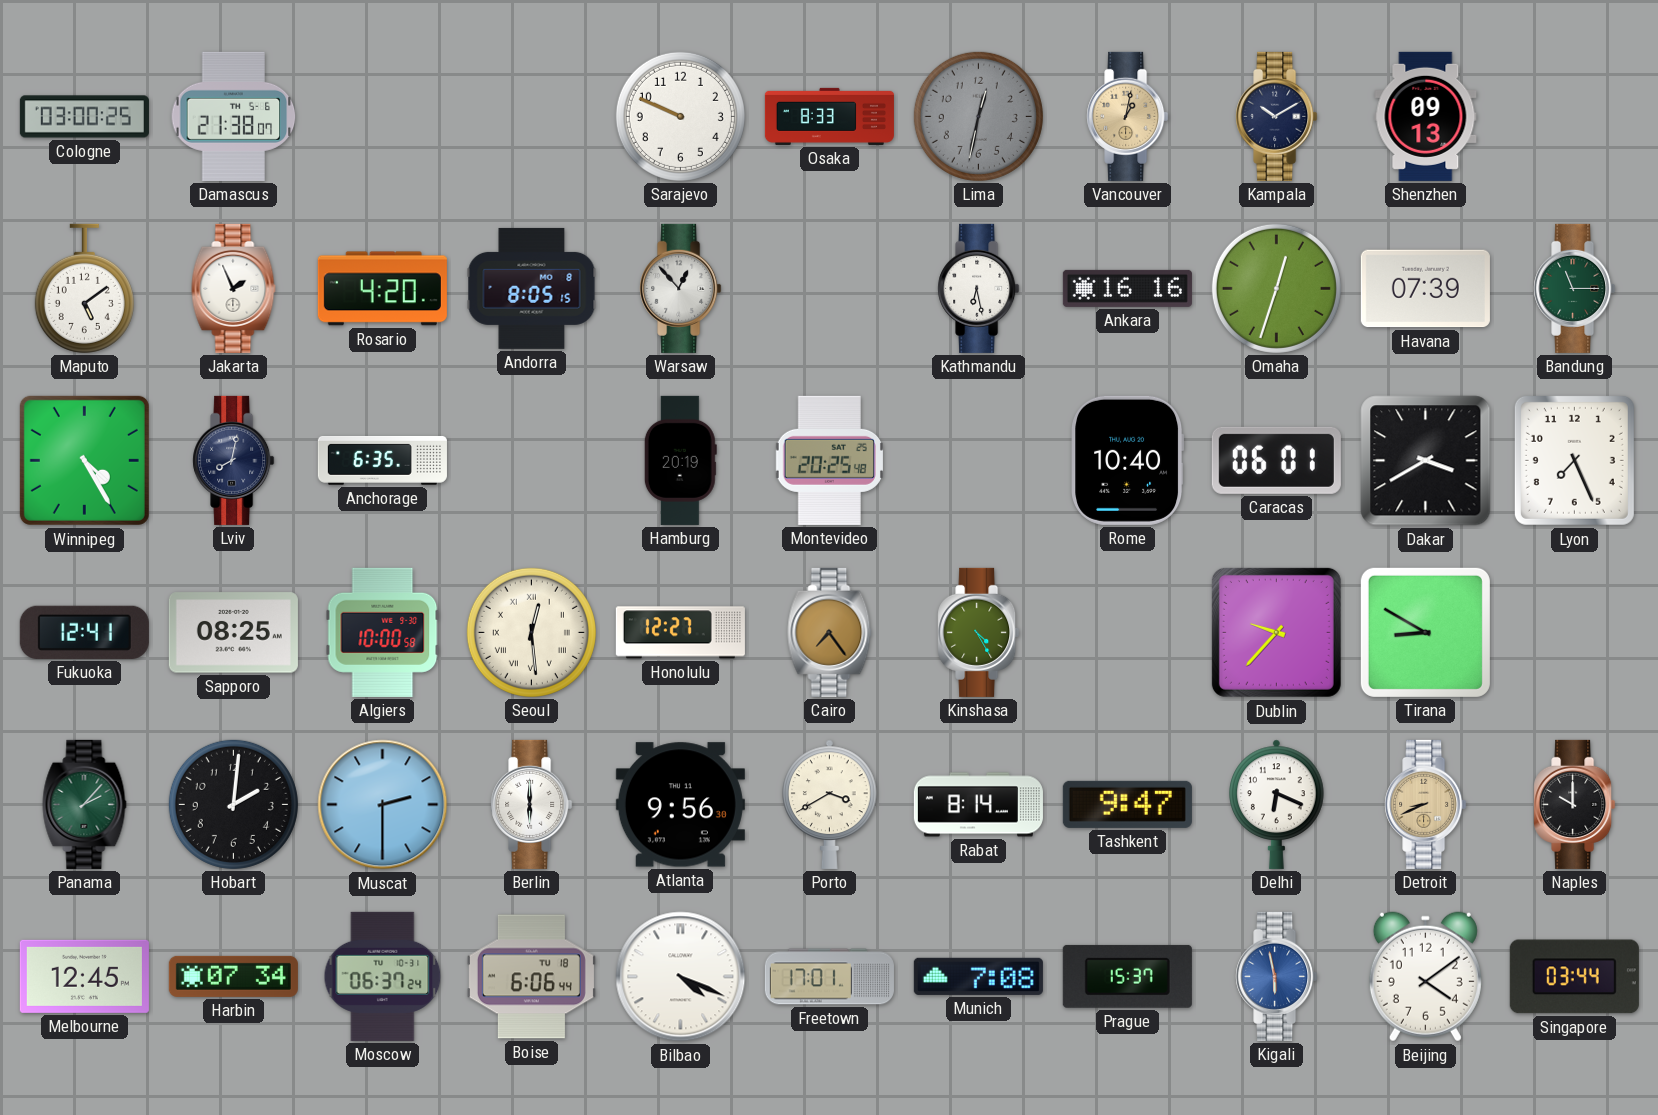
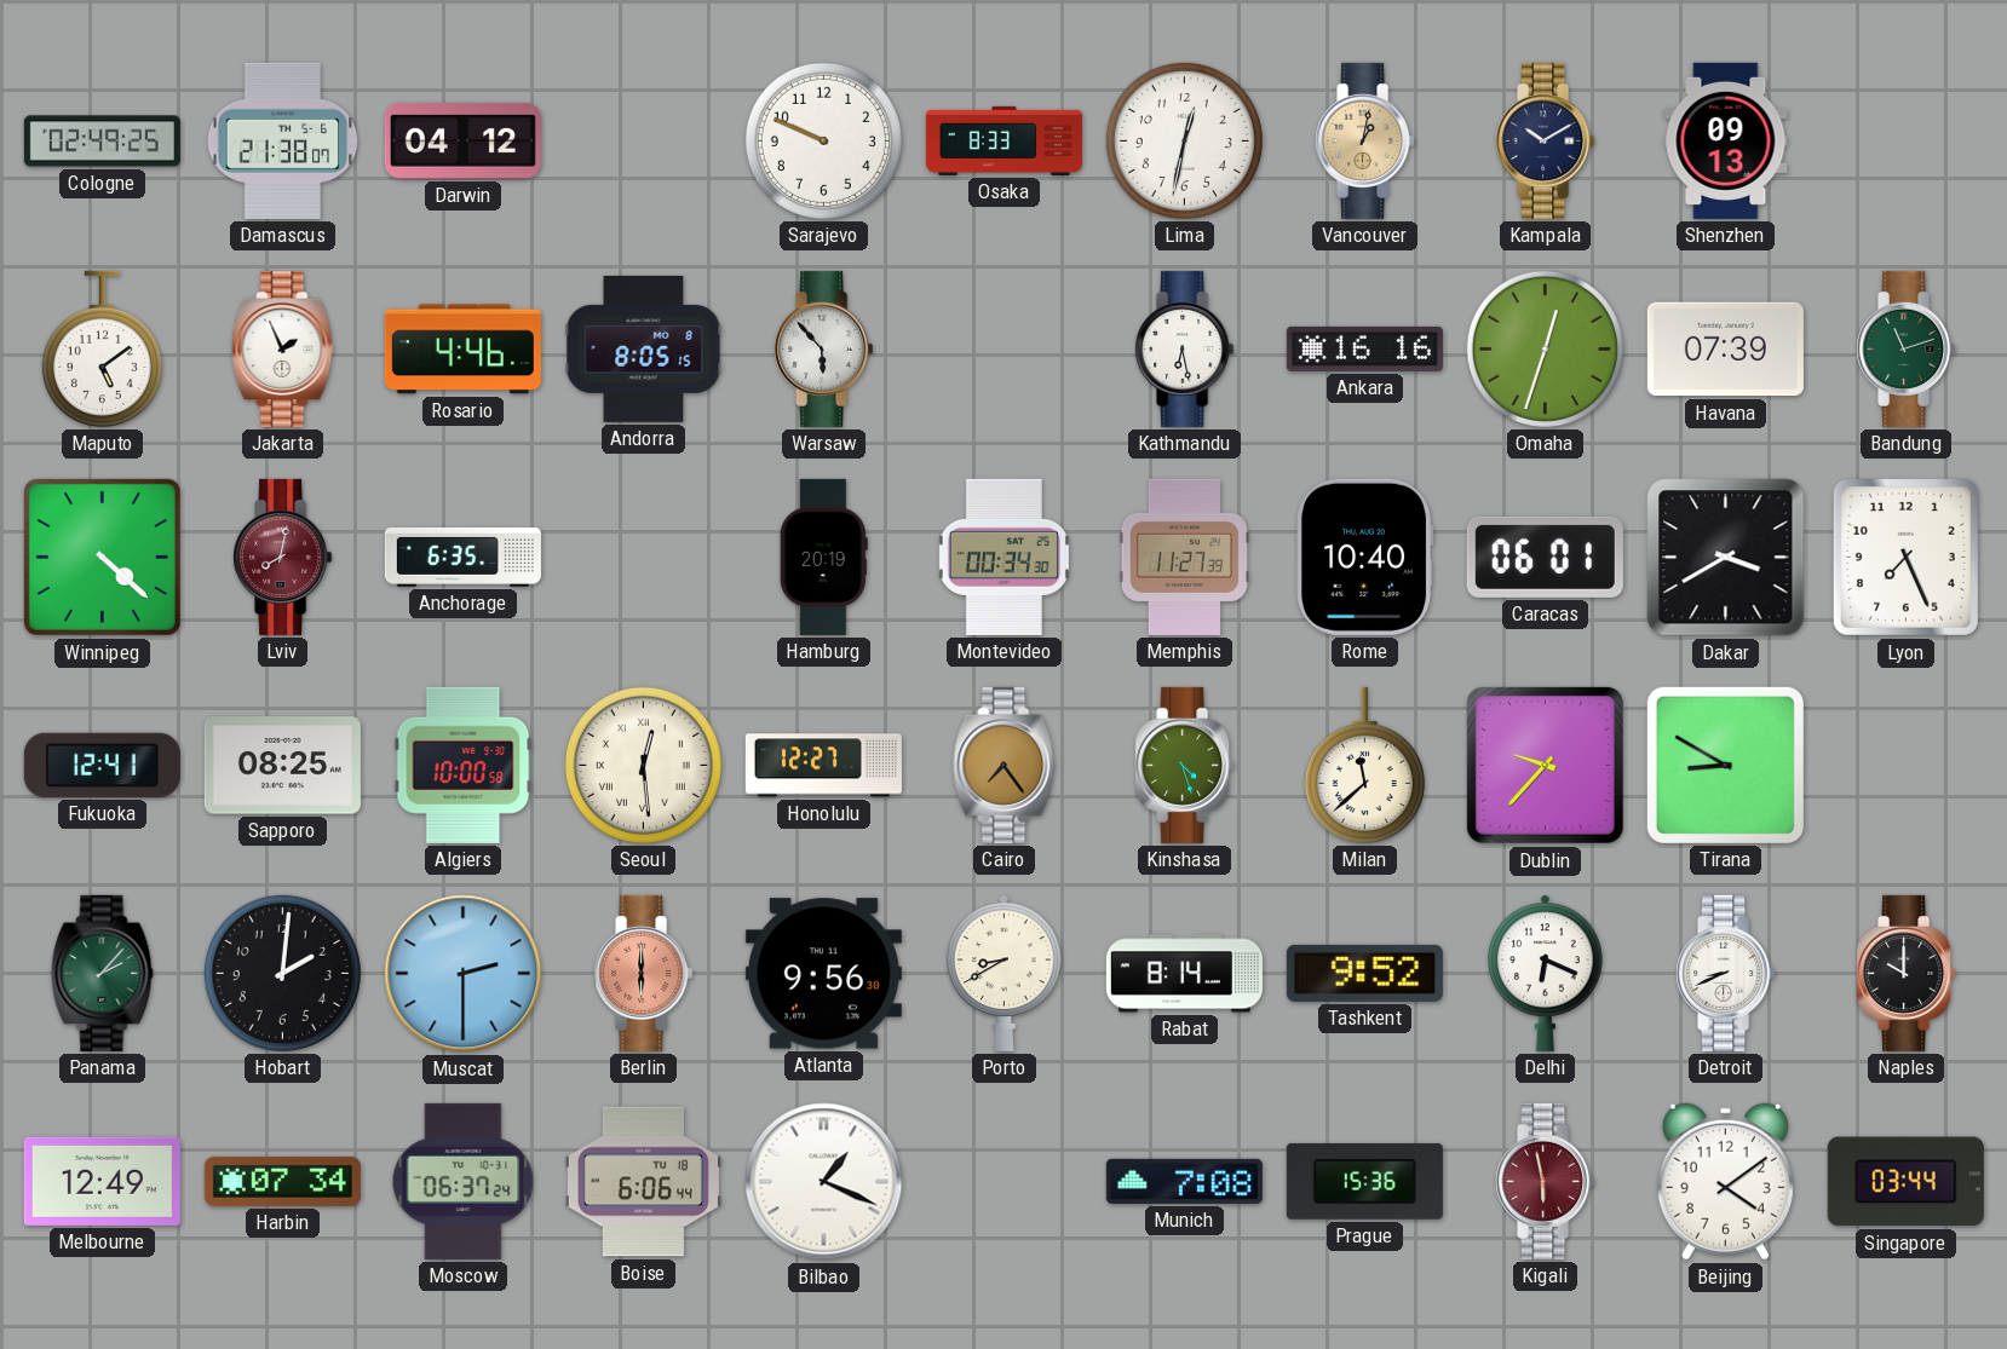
Cologne: 03:00 -> 02:49 (102, 142)
Darwin: none -> 04:12 (462, 140)
Lima dial: grey -> white (1184, 140)
Rosario: 4:20 -> 4:46 (462, 350)
Warsaw: 12:53 -> 5:53 (824, 348)
Bandung: 11:15 -> 11:12 (1907, 348)
Winnipeg: 4:25 -> 4:22 (102, 557)
Lviv dial: navy -> burgundy (283, 557)
Montevideo: 20:25 -> 00:34 (1003, 557)
Memphis: none -> 11:27 (1184, 557)
Kinshasa: 4:25 -> 4:27 (1185, 765)
Milan: none -> 11:38 (1364, 765)
Berlin dial: white -> salmon (644, 973)
Porto: 3:40 -> 8:40 (1005, 973)
Tashkent: 9:47 -> 9:52 (1364, 973)
Detroit dial: champagne -> white (1726, 973)
Melbourne: 12:45 -> 12:49 (102, 1181)
Bilbao: 4:19 -> 1:19 (824, 1182)
Freetown: 17:01 -> none (829, 977)
Prague: 15:37 -> 15:36 (1364, 1181)
Kigali dial: blue -> burgundy (1546, 1181)
